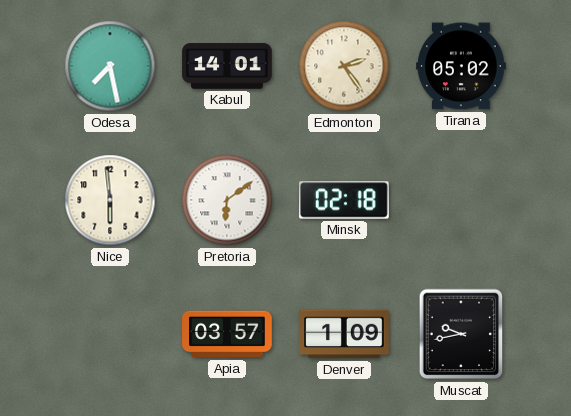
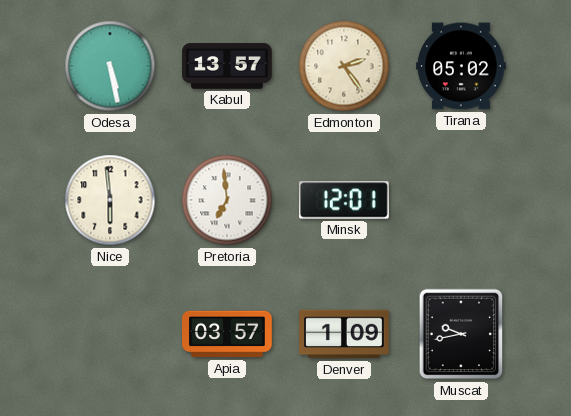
Odesa: 7:28 -> 5:28 (110, 66)
Kabul: 14:01 -> 13:57 (227, 66)
Pretoria: 6:09 -> 6:59 (227, 200)
Minsk: 02:18 -> 12:01 (345, 200)
